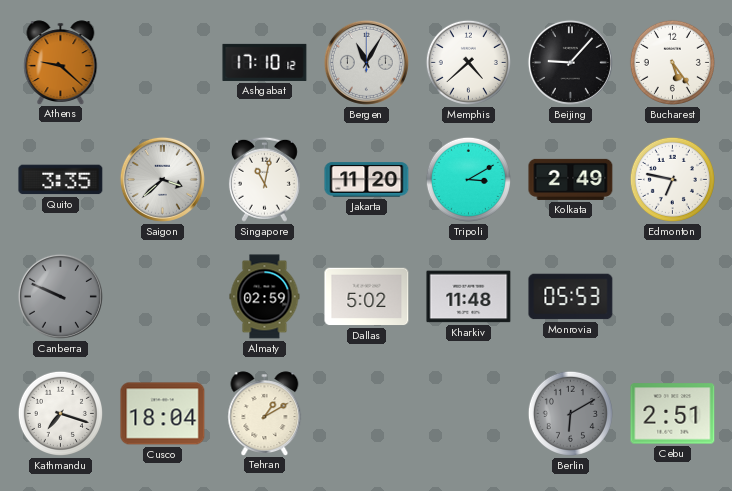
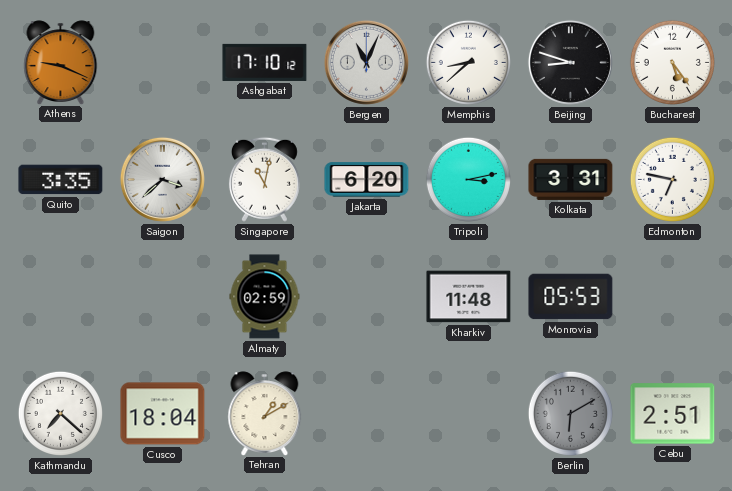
Athens: 9:22 -> 9:19 (61, 62)
Bergen: 11:05 -> 11:04 (366, 62)
Memphis: 4:38 -> 8:38 (468, 62)
Beijing: 9:07 -> 8:48 (570, 62)
Jakarta: 11:20 -> 6:20 (367, 180)
Tripoli: 3:10 -> 3:13 (468, 179)
Kolkata: 2:49 -> 3:31 (571, 179)
Canberra: 9:49 -> none (60, 296)
Dallas: 5:02 -> none (367, 297)
Kathmandu: 7:18 -> 7:22 (60, 413)
